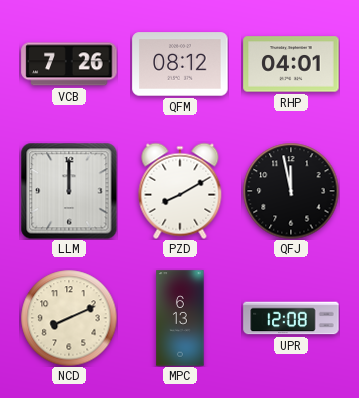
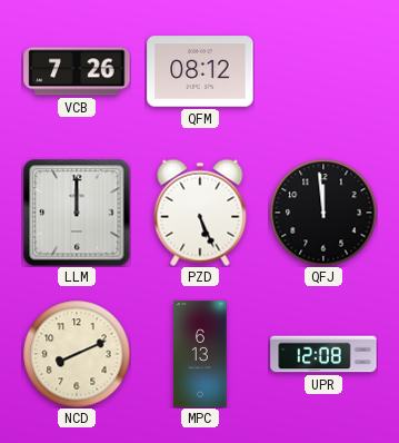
RHP: 04:01 -> none (291, 64)
PZD: 8:10 -> 5:26 (200, 213)
QFJ: 11:58 -> 11:59 (323, 213)
